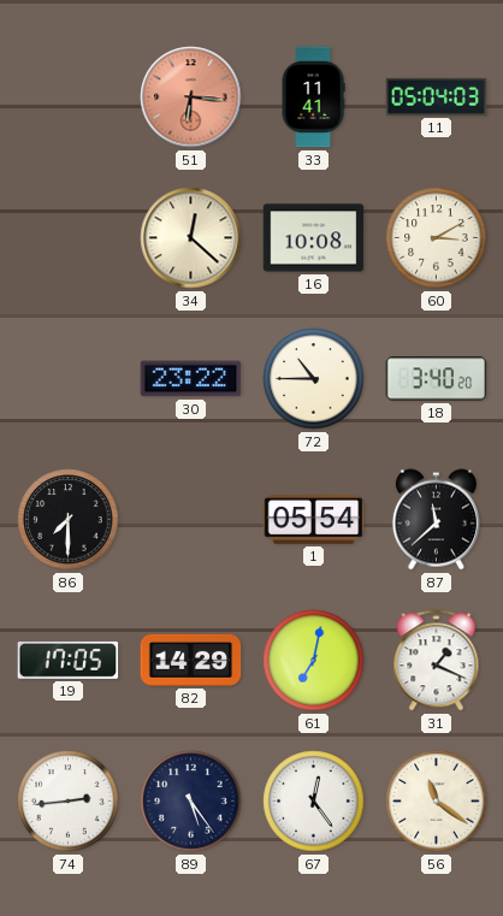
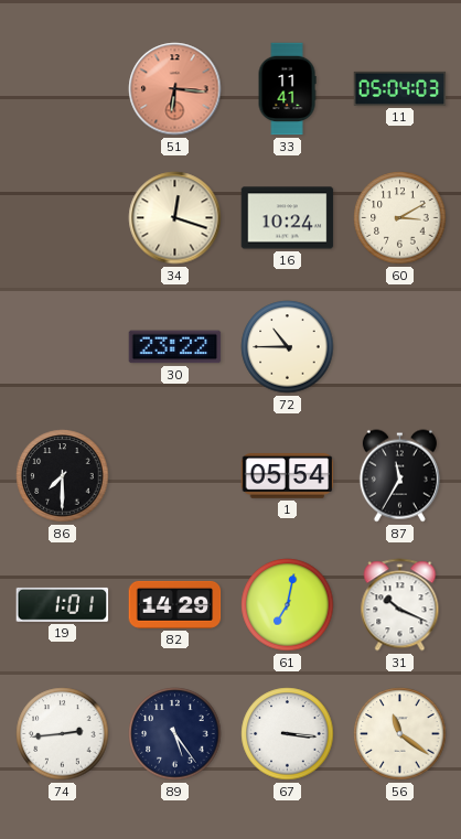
34: 12:22 -> 12:18 (175, 218)
16: 10:08 -> 10:24 (288, 218)
18: 3:40 -> none (437, 379)
87: 11:38 -> 11:35 (399, 476)
19: 17:05 -> 1:01 (63, 604)
31: 1:19 -> 10:19 (400, 605)
67: 12:24 -> 3:16 (288, 734)
